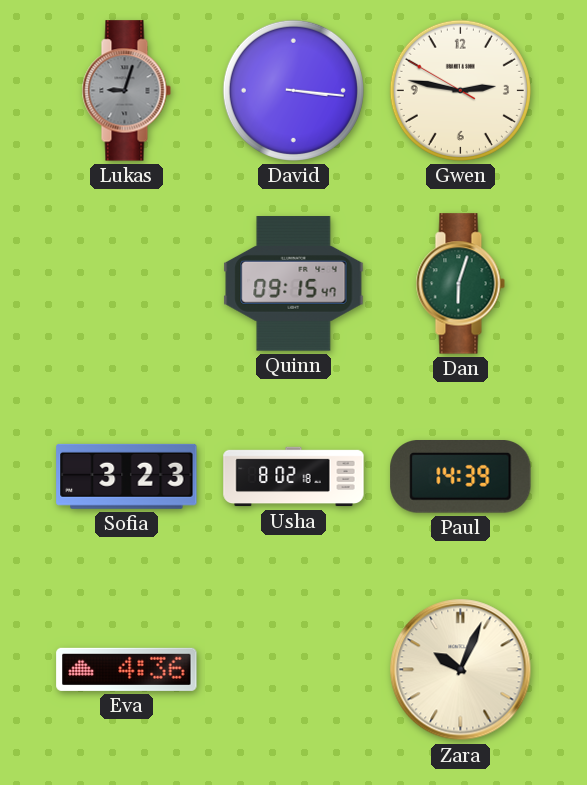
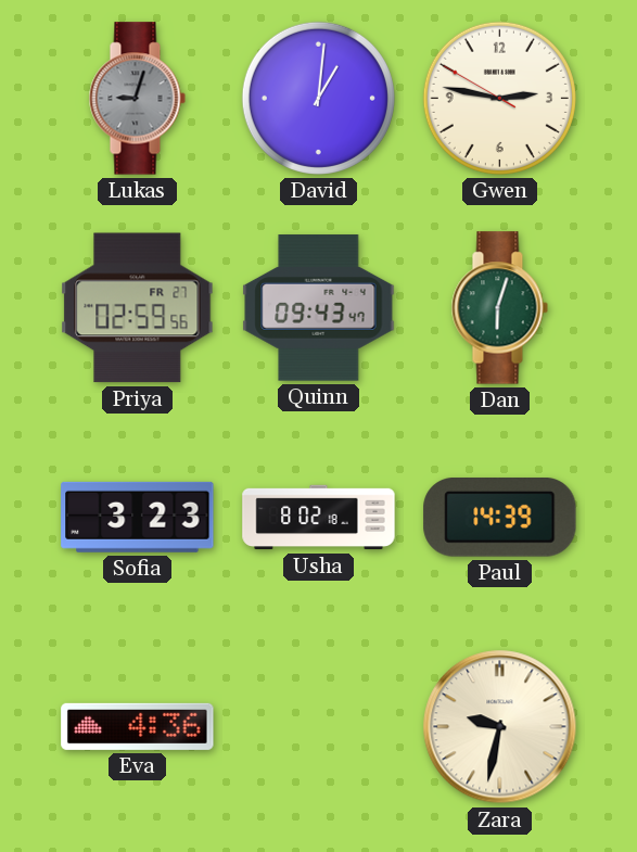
David: 3:16 -> 1:01 (318, 98)
Priya: none -> 02:59 (138, 308)
Quinn: 09:15 -> 09:43 (319, 308)
Zara: 10:04 -> 9:32 (500, 727)
